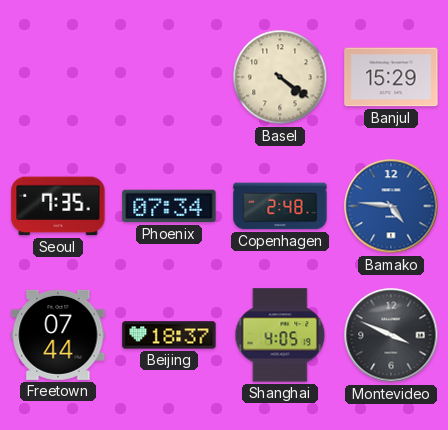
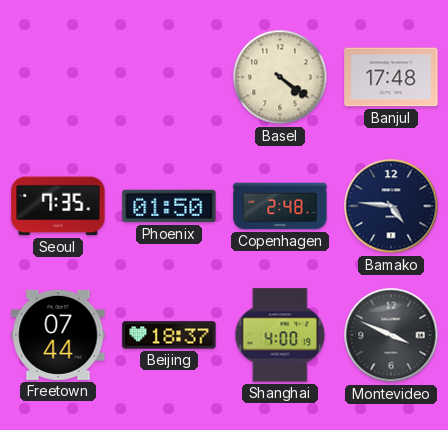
Banjul: 15:29 -> 17:48 (391, 77)
Phoenix: 07:34 -> 01:50 (169, 206)
Bamako dial: blue -> navy (391, 206)
Shanghai: 4:05 -> 4:00 (280, 335)
